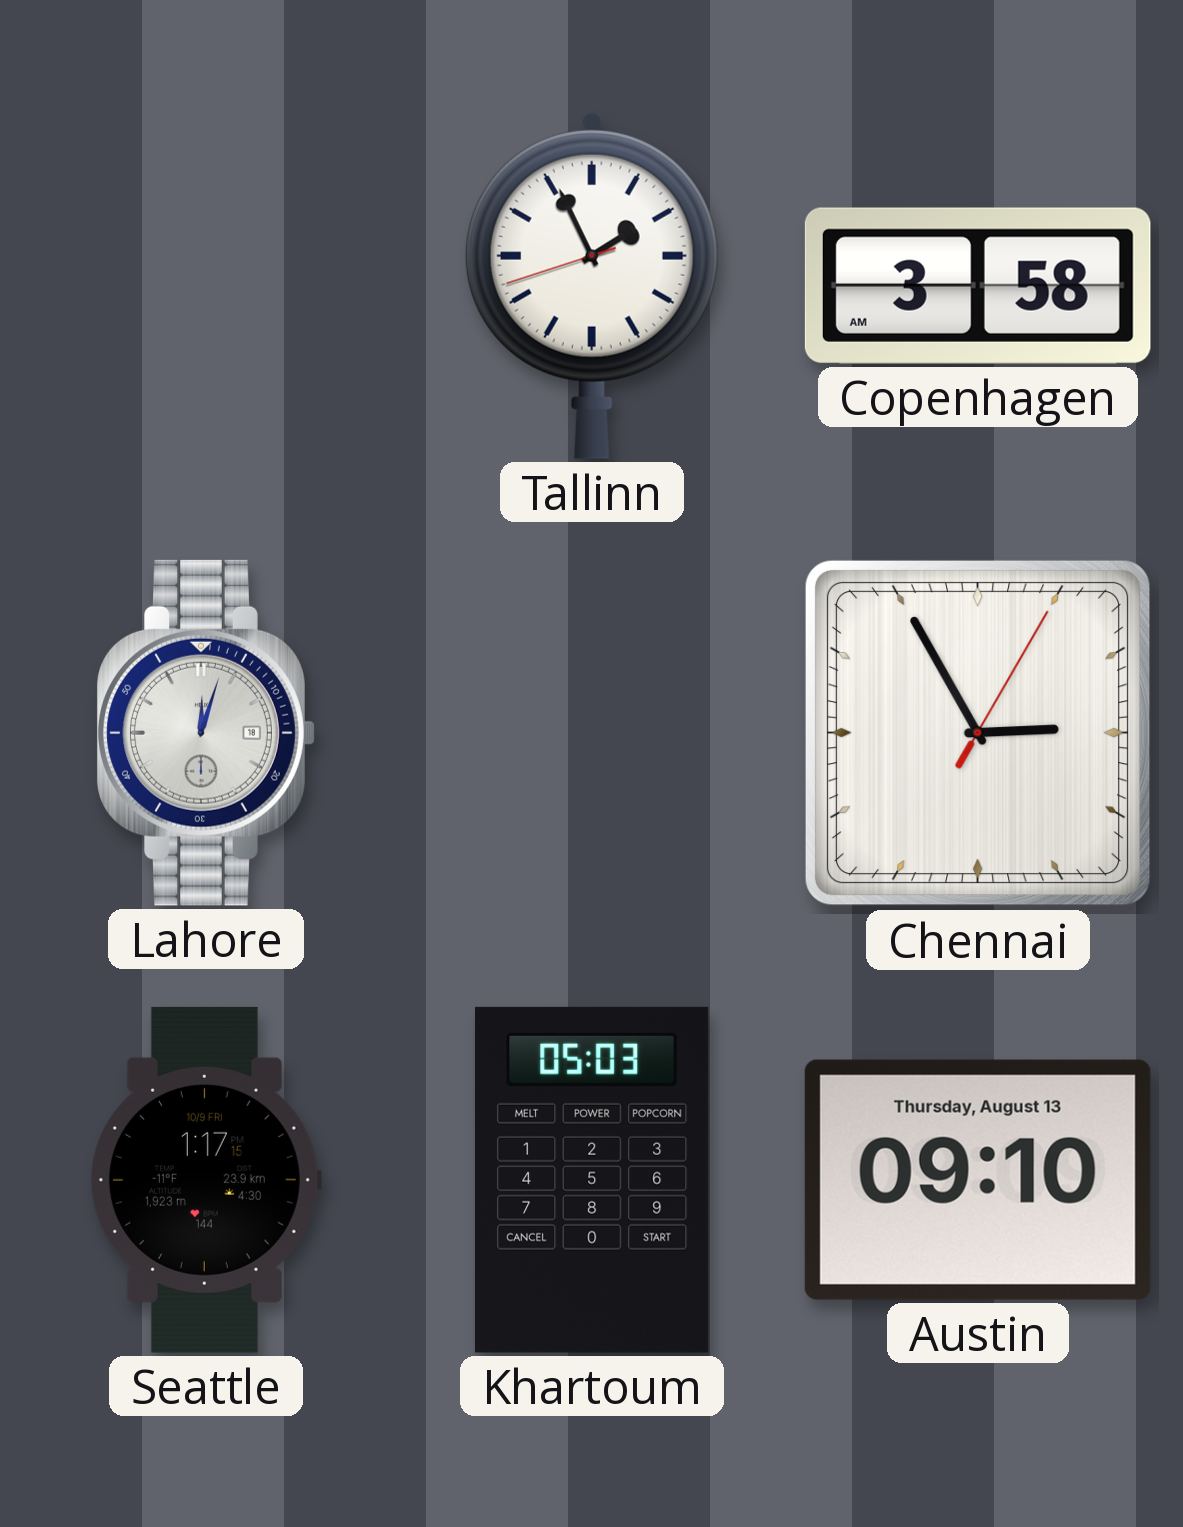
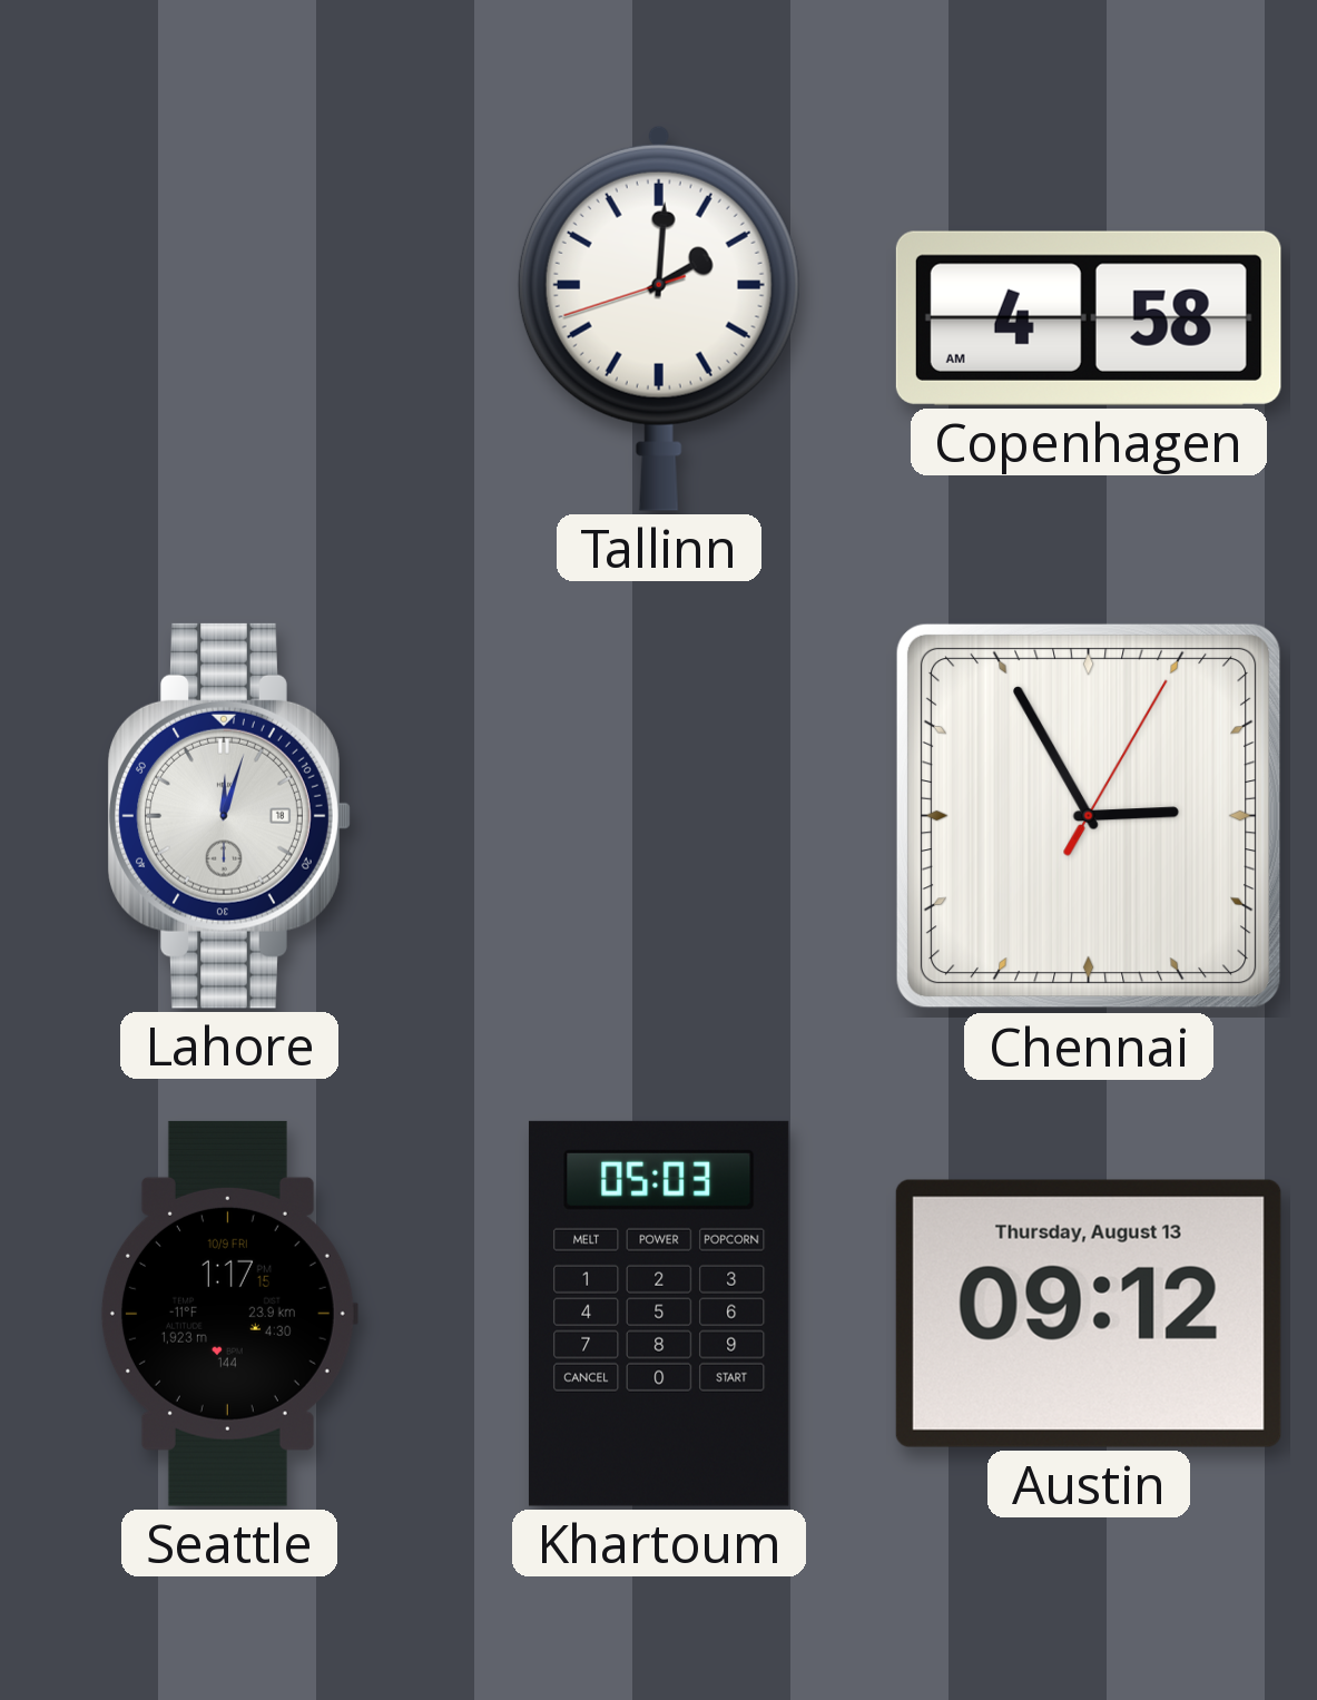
Tallinn: 1:55 -> 2:00 (659, 318)
Copenhagen: 3:58 -> 4:58 (1089, 318)
Austin: 09:10 -> 09:12 (1089, 1314)
